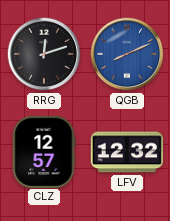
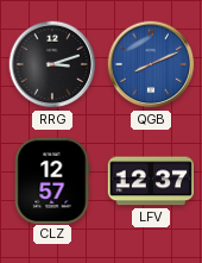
RRG: 12:12 -> 3:12 (52, 64)
LFV: 12:32 -> 12:37 (150, 181)
